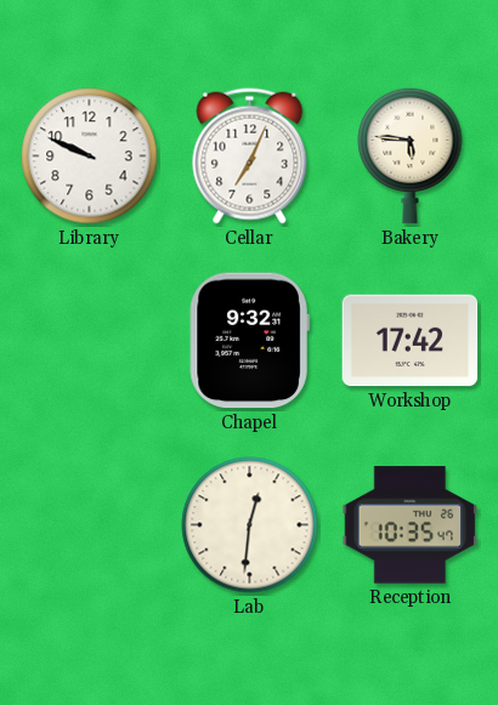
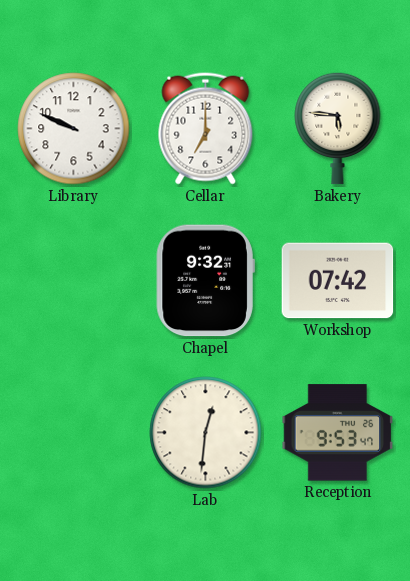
Cellar: 7:04 -> 7:00 (206, 129)
Workshop: 17:42 -> 07:42 (338, 281)
Reception: 10:35 -> 9:53 (338, 433)
